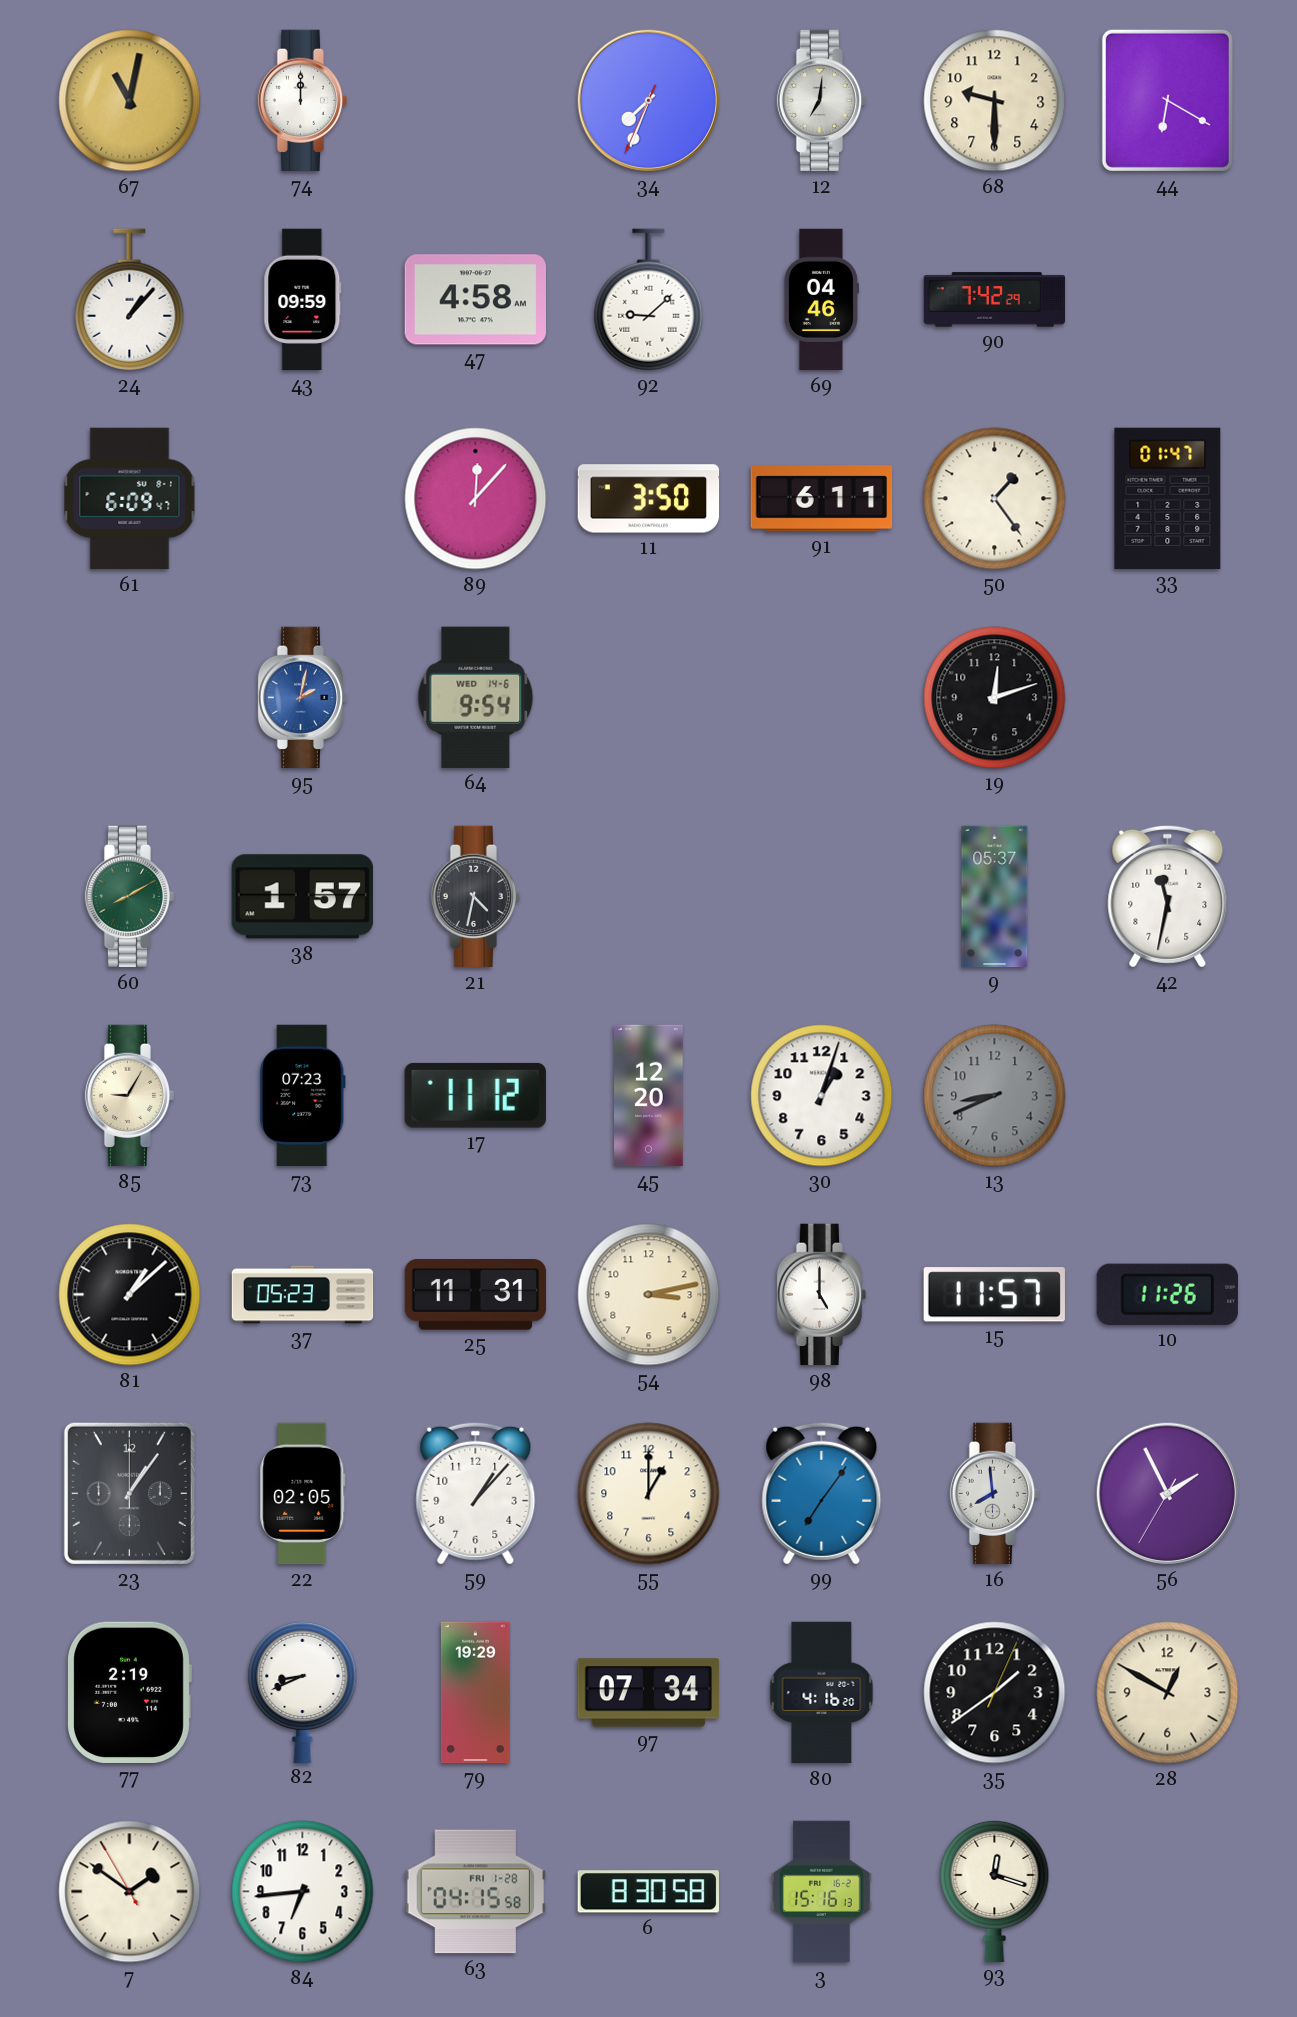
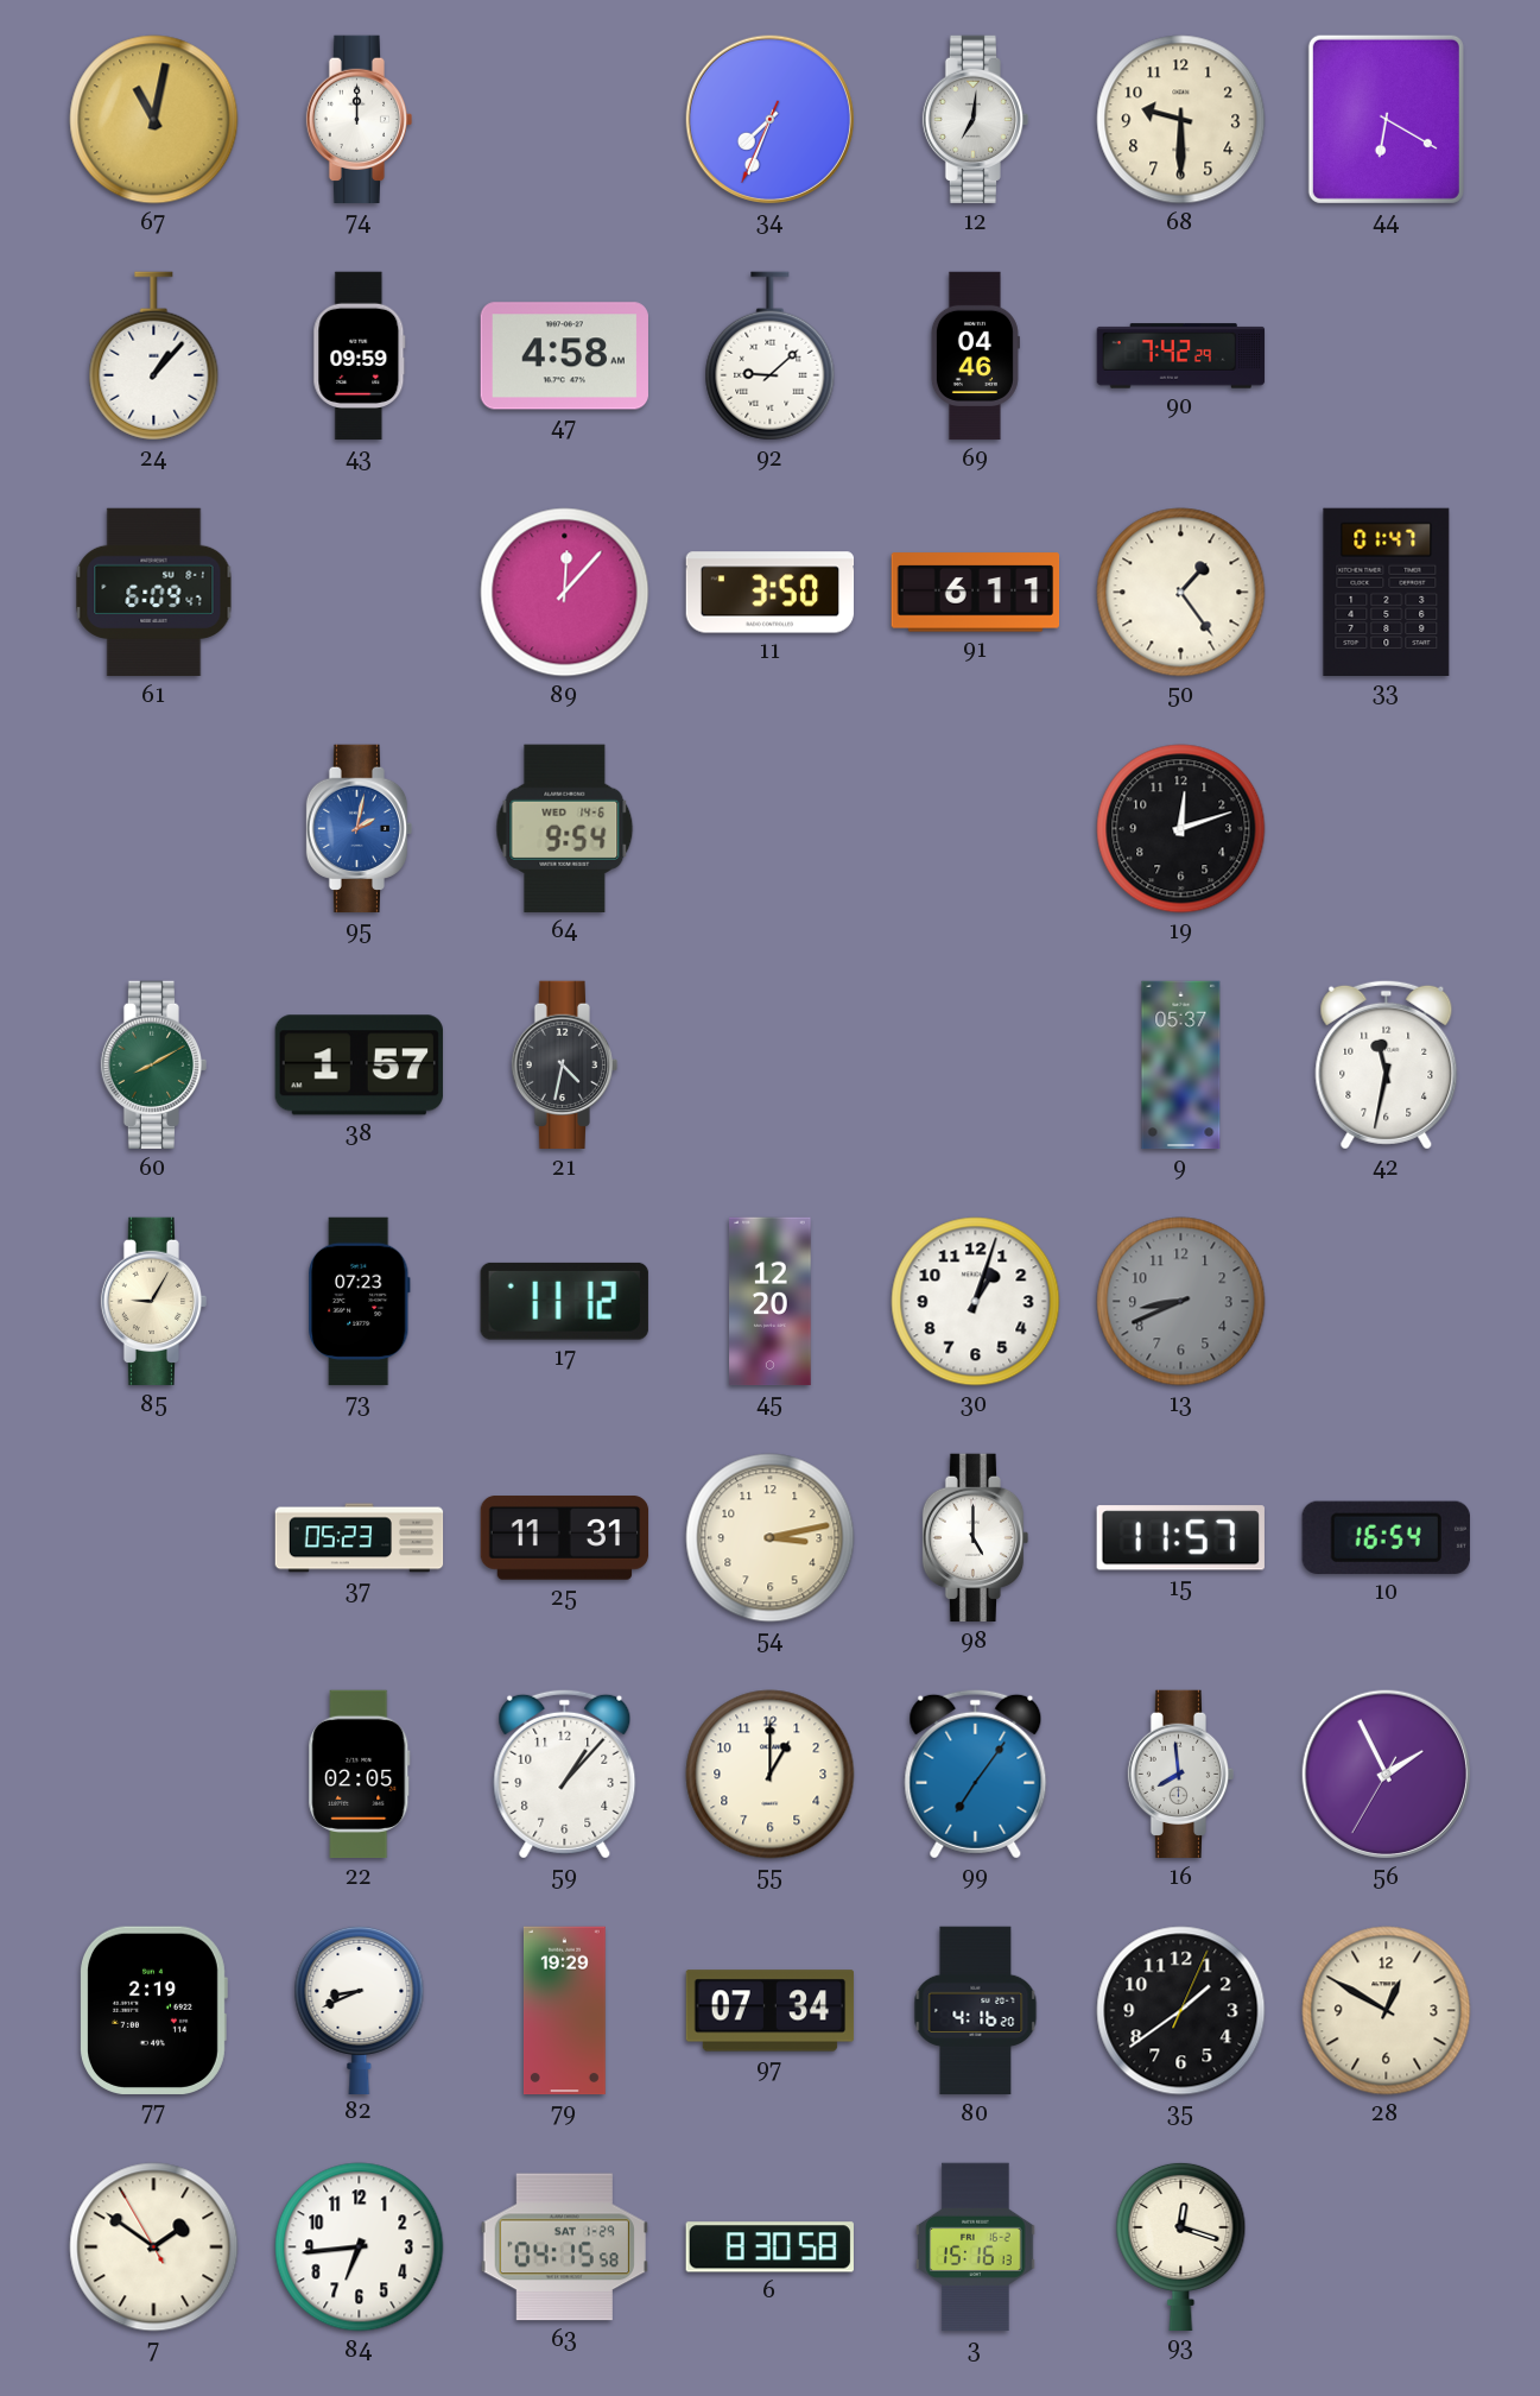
81: 1:08 -> none (130, 1295)
10: 11:26 -> 16:54 (1386, 1537)
23: 1:06 -> none (129, 1493)
63 date: FRI 1-28 -> SAT 1-29 (564, 2248)
